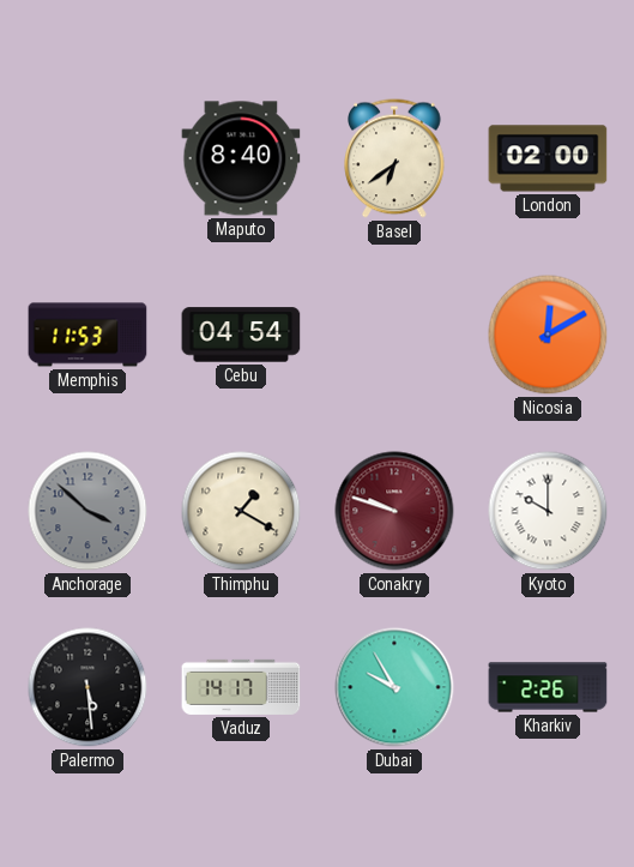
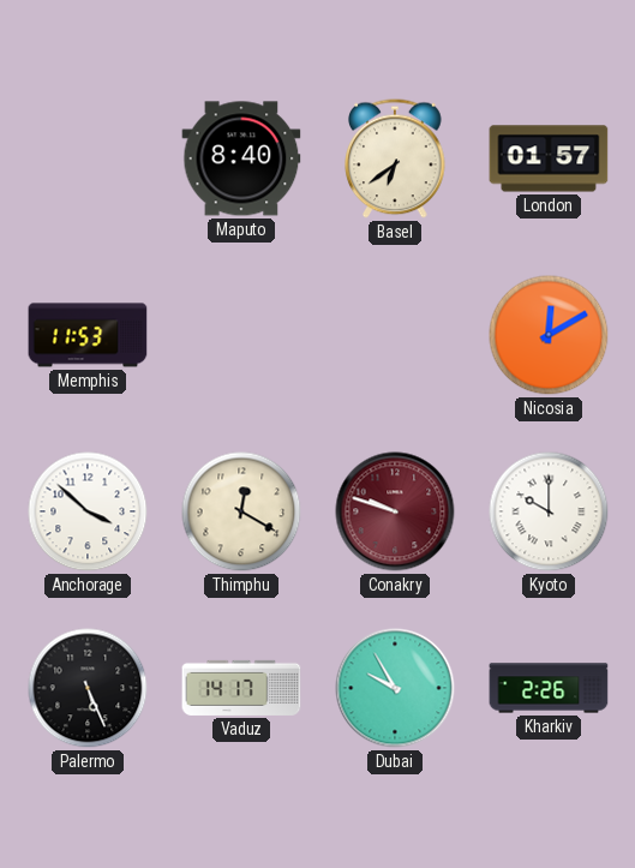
London: 02:00 -> 01:57 (549, 158)
Cebu: 04:54 -> none (241, 335)
Anchorage dial: grey -> white (88, 511)
Thimphu: 1:20 -> 12:20 (241, 511)
Palermo: 5:29 -> 5:26 (88, 688)
